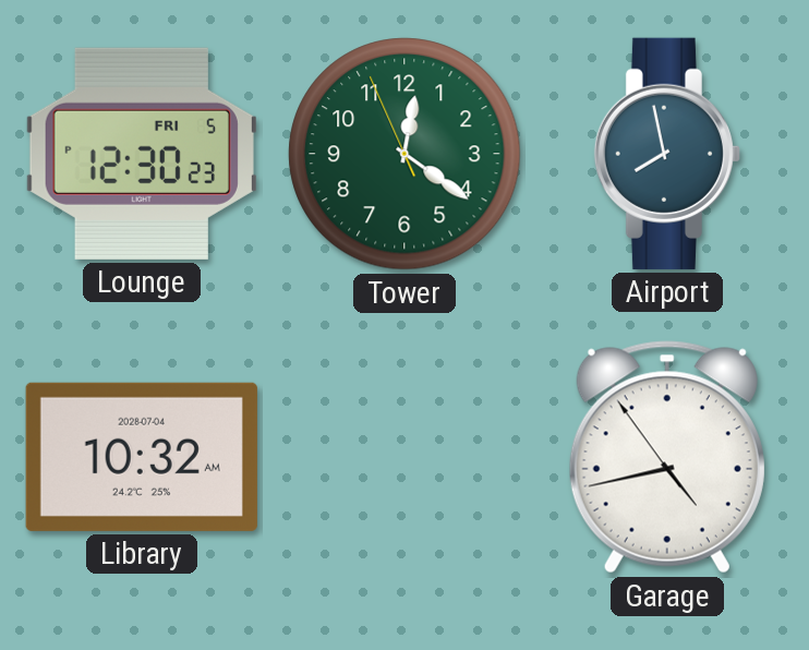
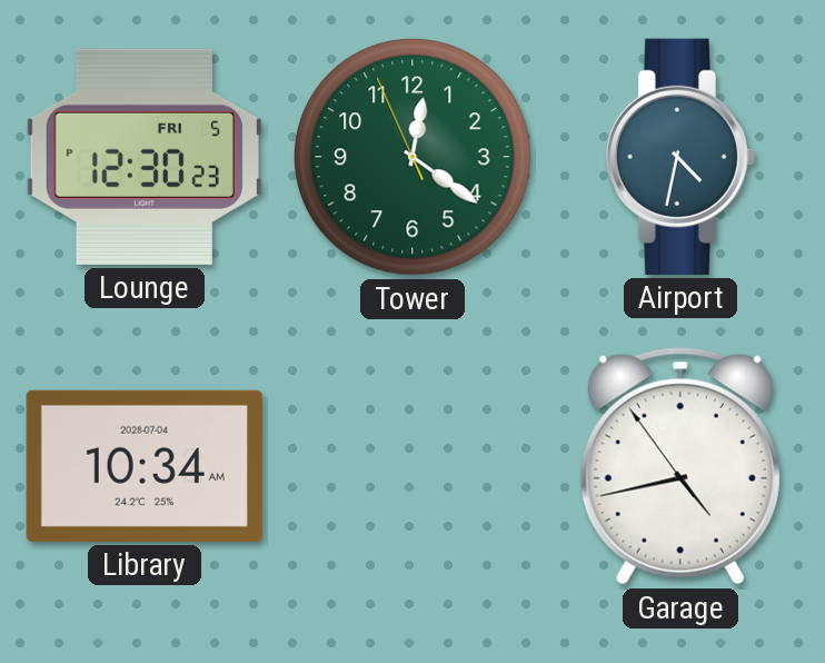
Airport: 7:58 -> 4:32 (680, 157)
Library: 10:32 -> 10:34 (145, 466)
